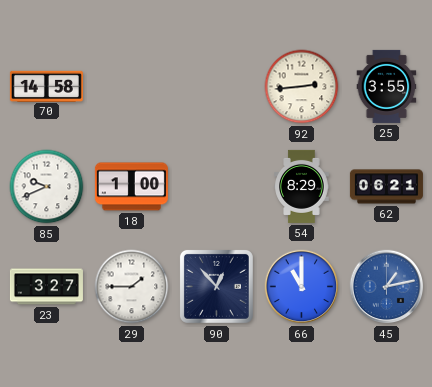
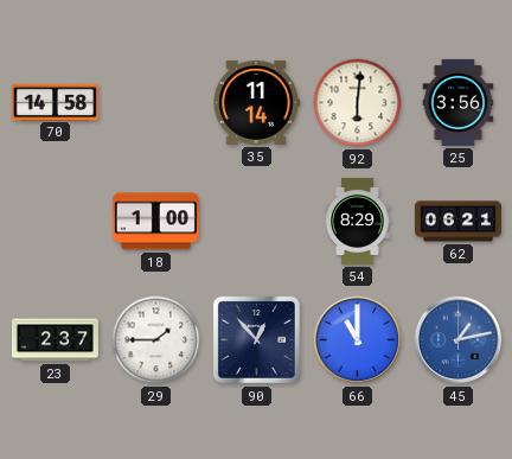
35: none -> 11:14 (256, 102)
92: 2:44 -> 6:01 (358, 103)
25: 3:55 -> 3:56 (459, 102)
85: 9:41 -> none (47, 187)
23: 3:27 -> 2:37 (55, 340)
